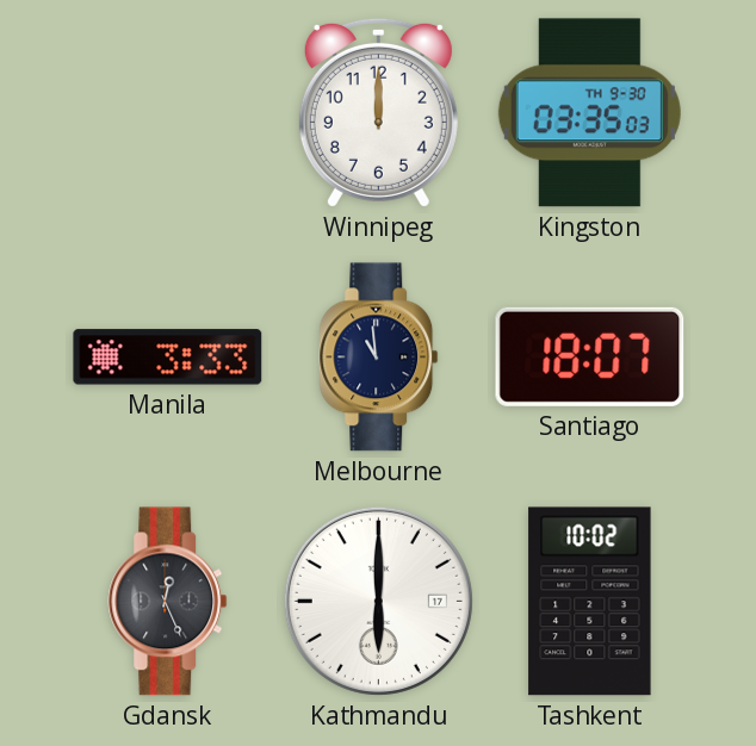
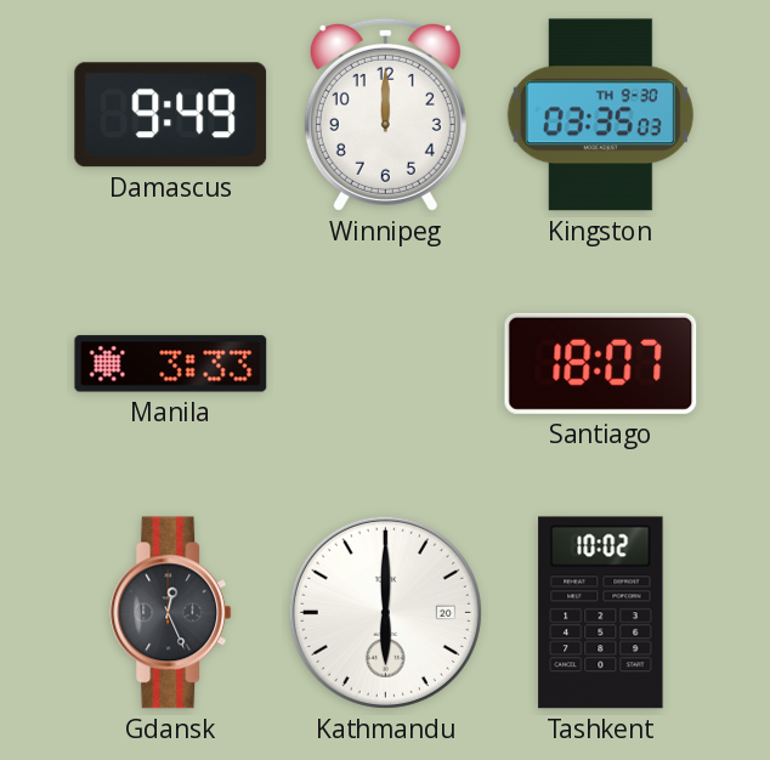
Damascus: none -> 9:49 (171, 115)
Melbourne: 10:59 -> none (379, 358)
Kathmandu date: 17 -> 20 (385, 612)
